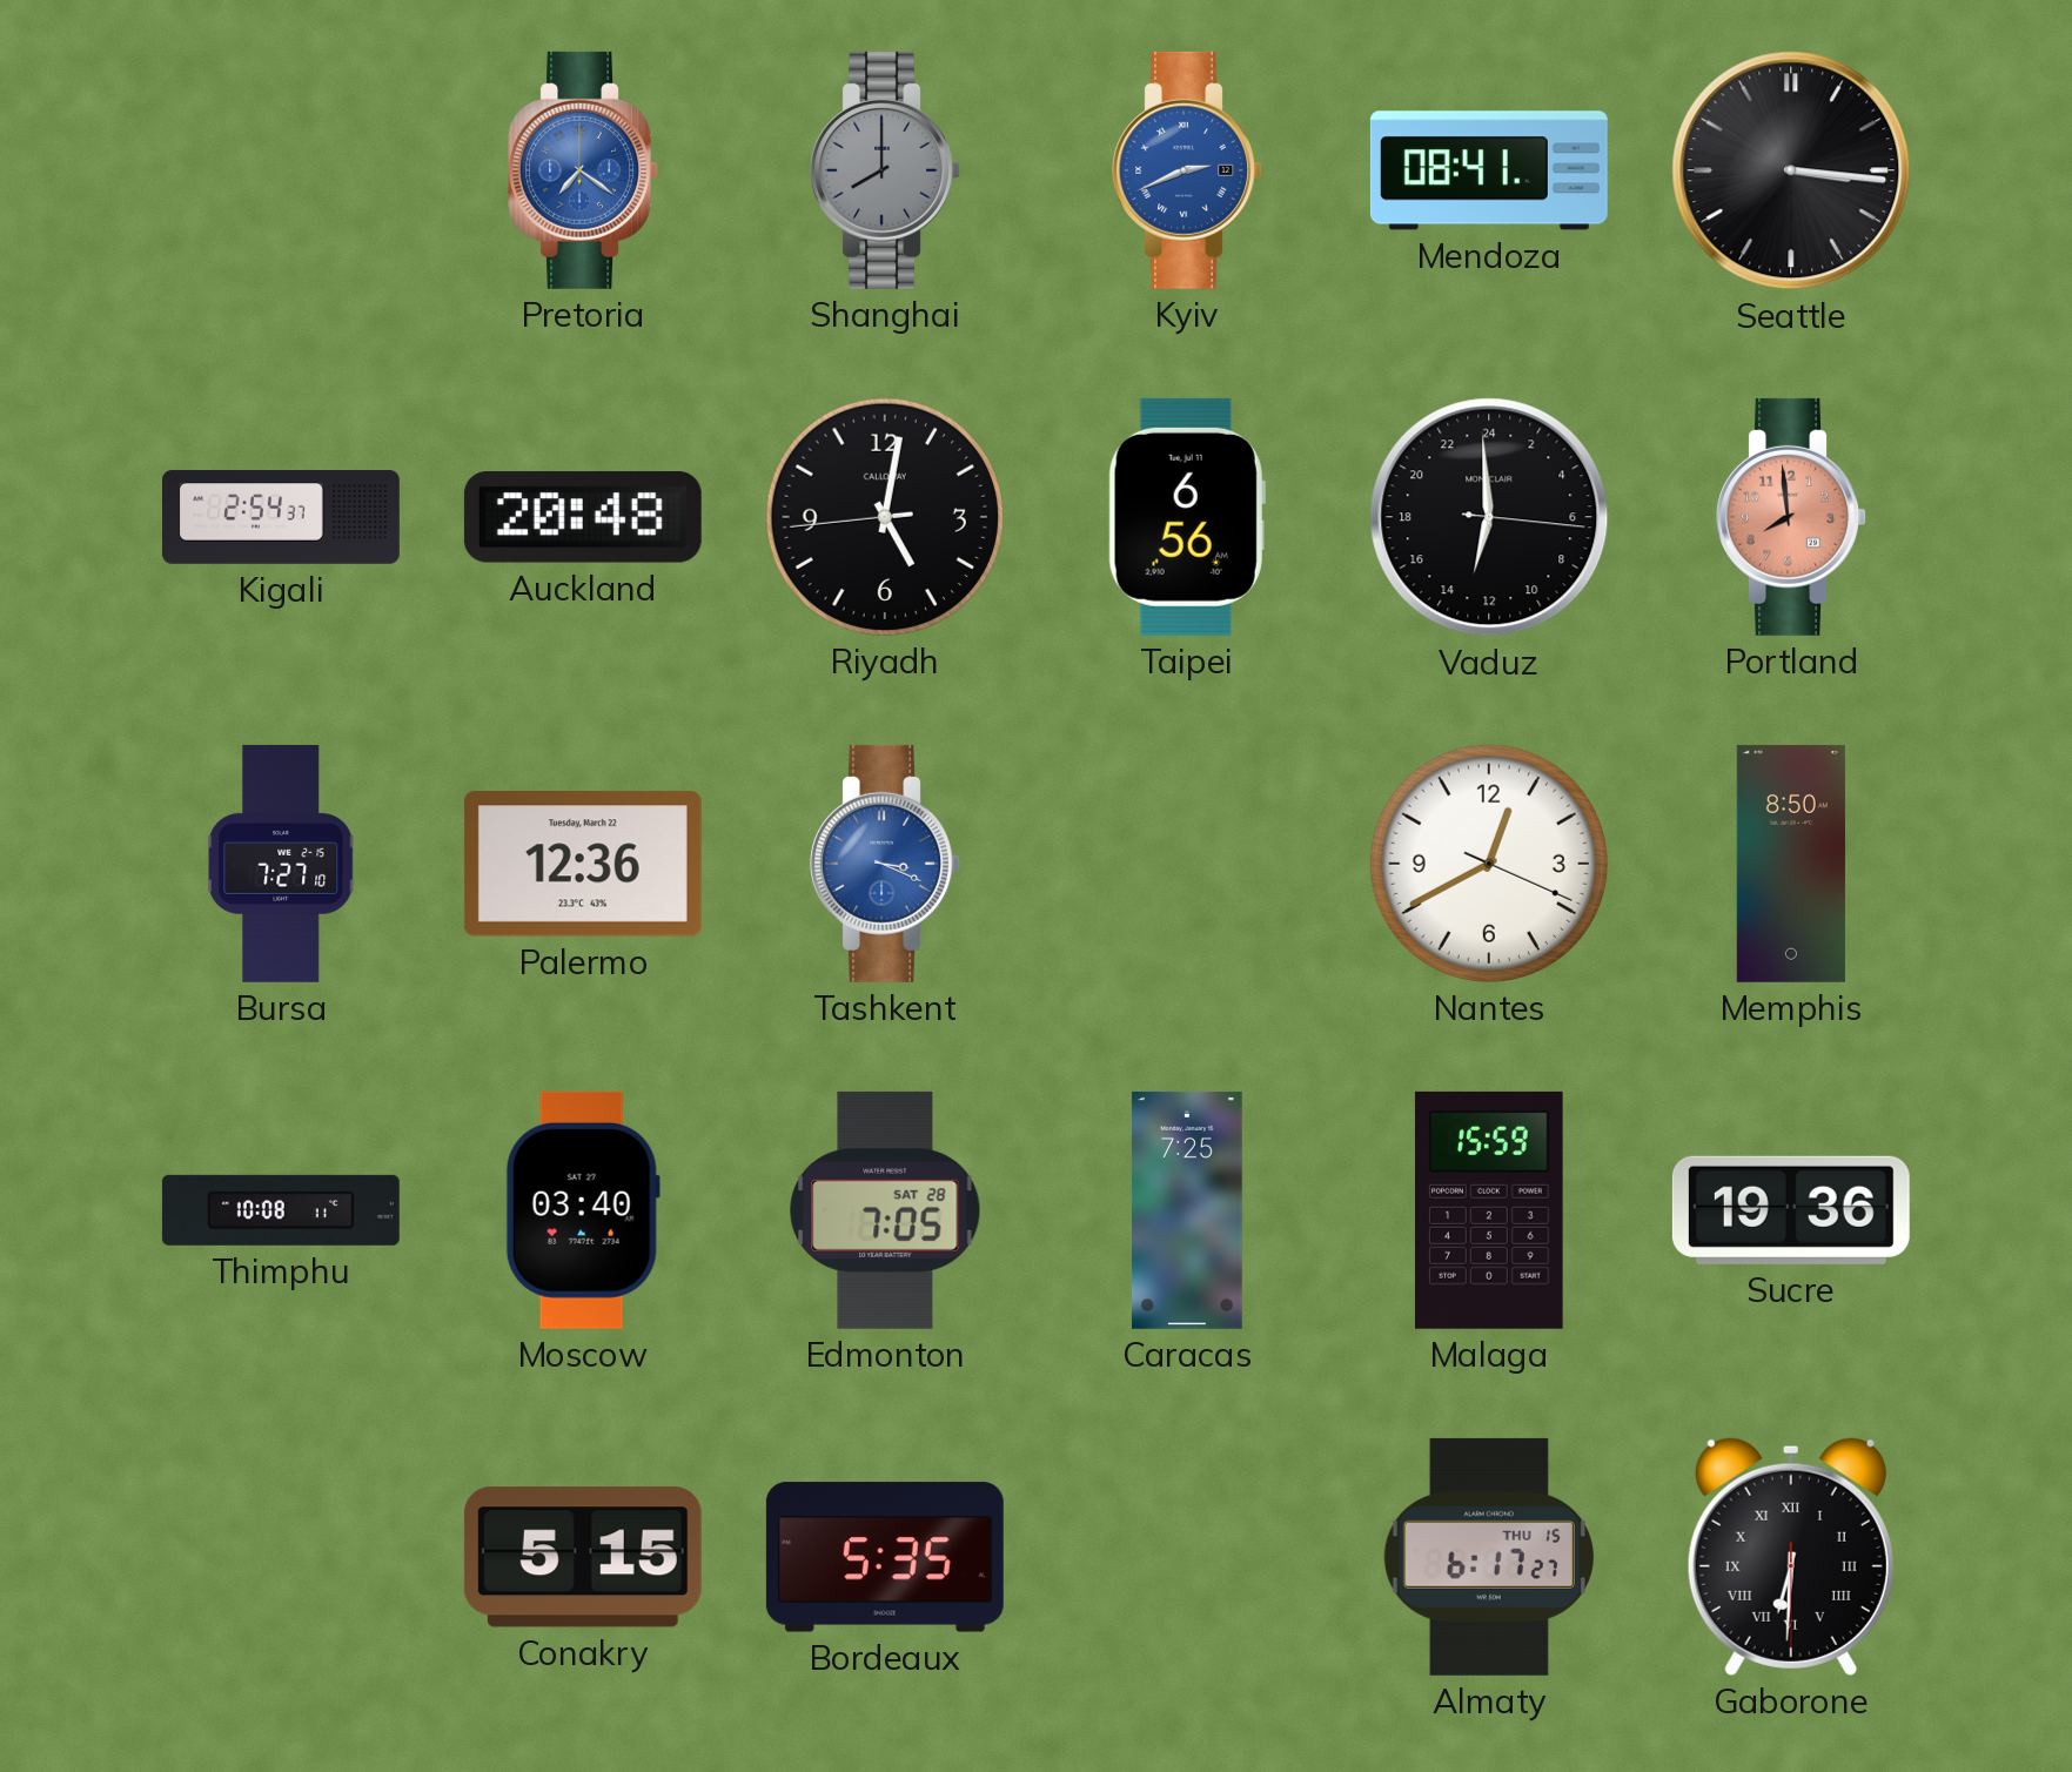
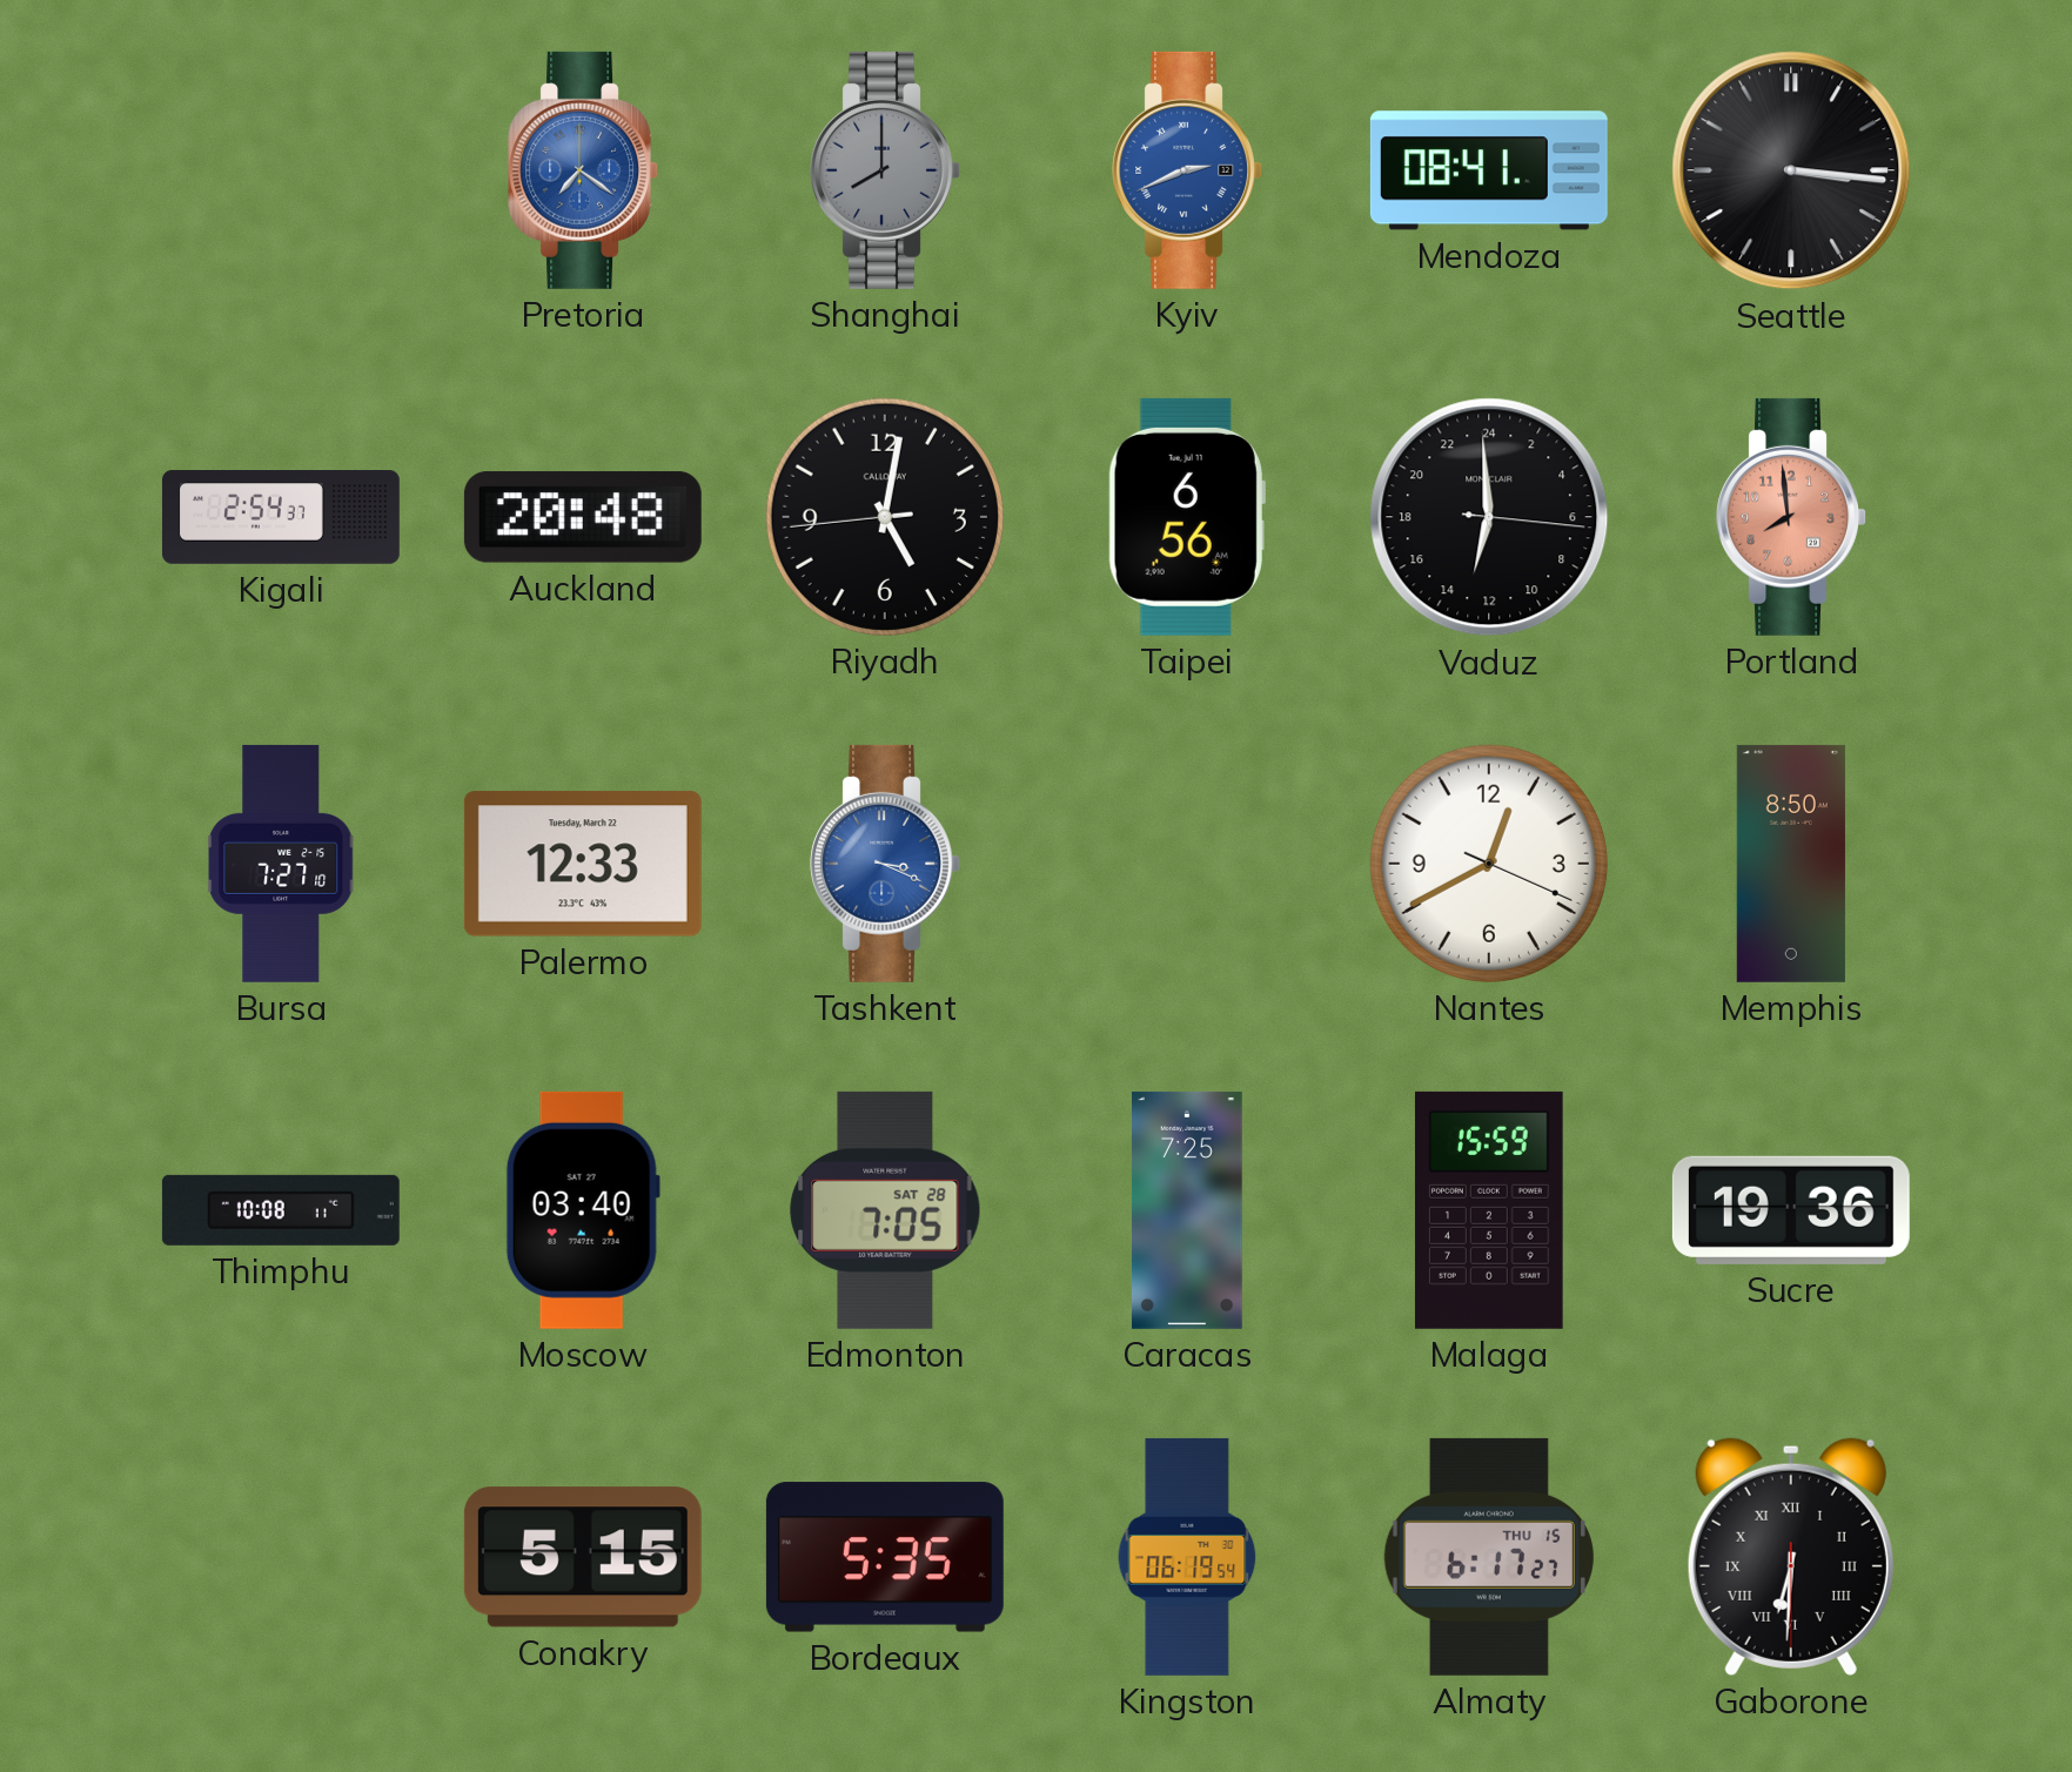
Palermo: 12:36 -> 12:33 (583, 864)
Kingston: none -> 06:19 (1187, 1557)
